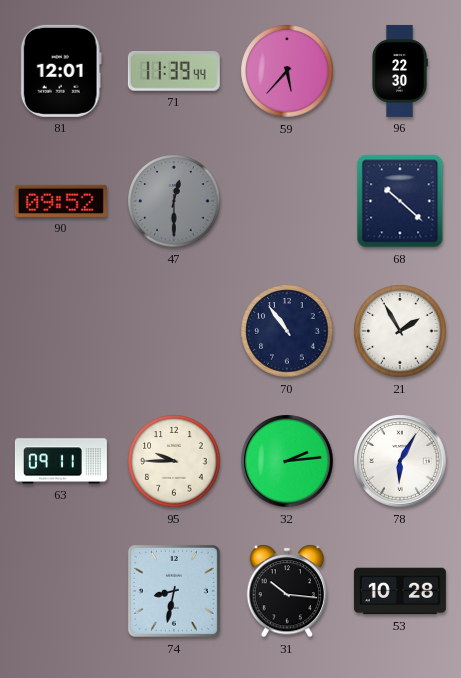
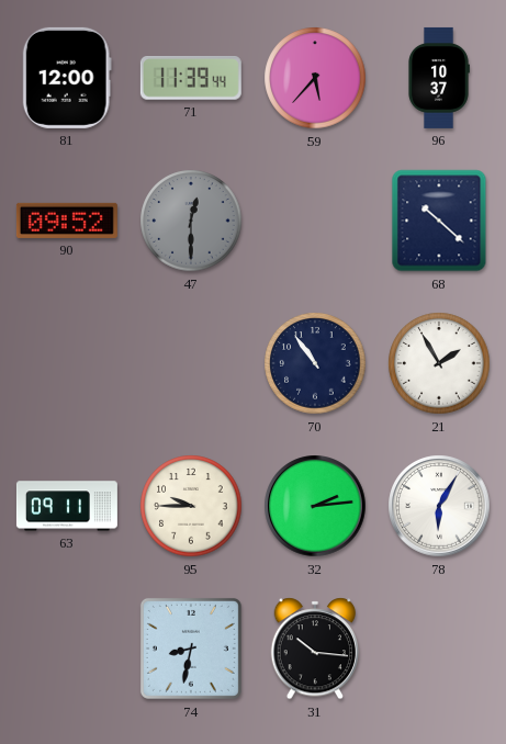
81: 12:01 -> 12:00 (67, 78)
96: 22:30 -> 10:37 (439, 78)
53: 10:28 -> none (400, 591)
